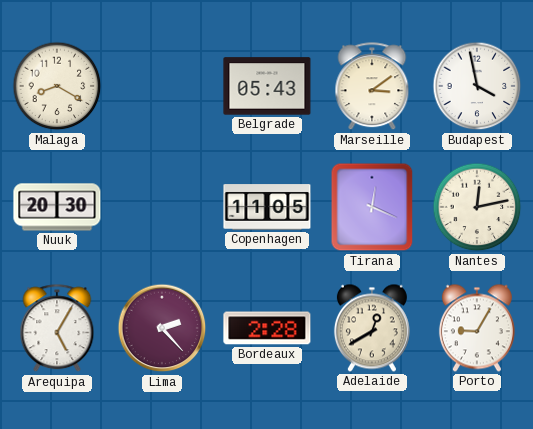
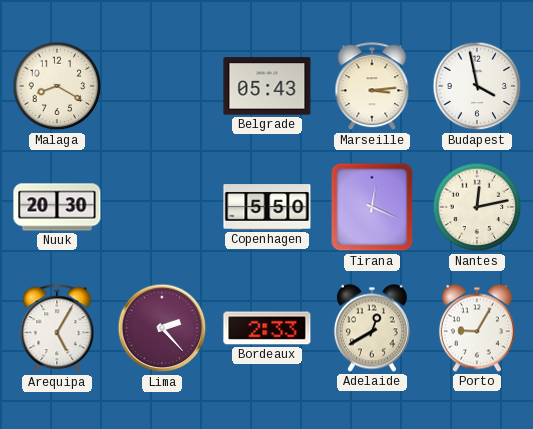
Marseille: 3:09 -> 3:14 (372, 87)
Copenhagen: 11:05 -> 5:50 (267, 207)
Bordeaux: 2:28 -> 2:33 (267, 328)
